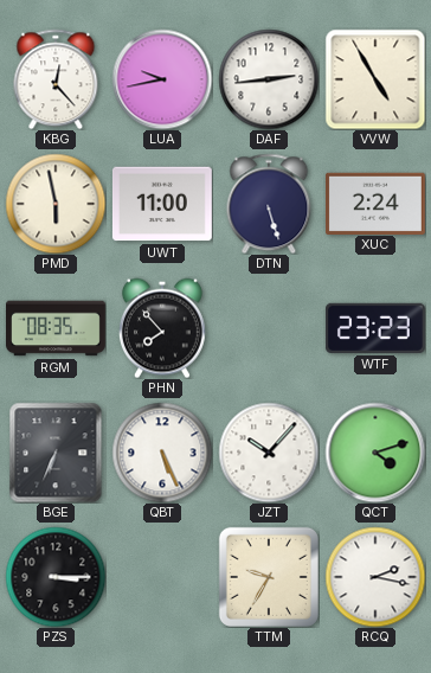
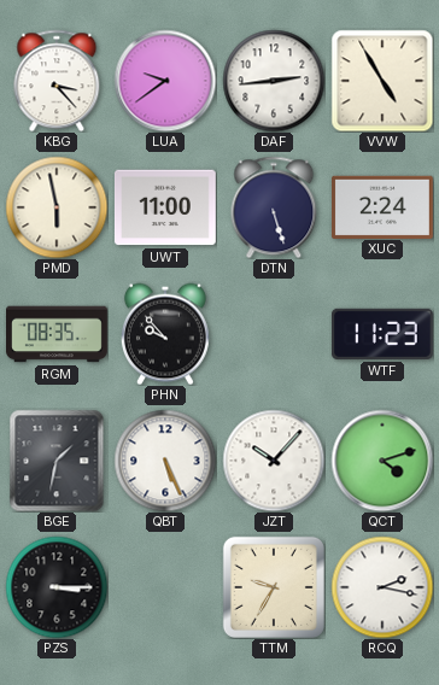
KBG: 12:23 -> 3:23 (57, 81)
LUA: 9:43 -> 9:39 (165, 81)
PHN: 7:53 -> 9:53 (165, 334)
WTF: 23:23 -> 11:23 (382, 334)
BGE: 6:34 -> 1:32 (57, 461)
